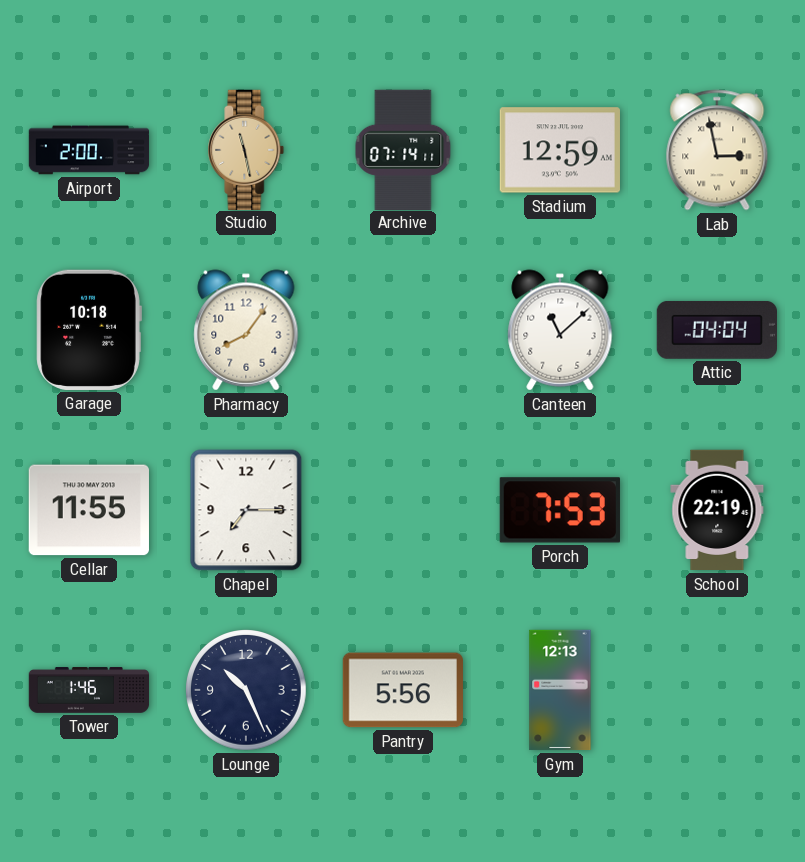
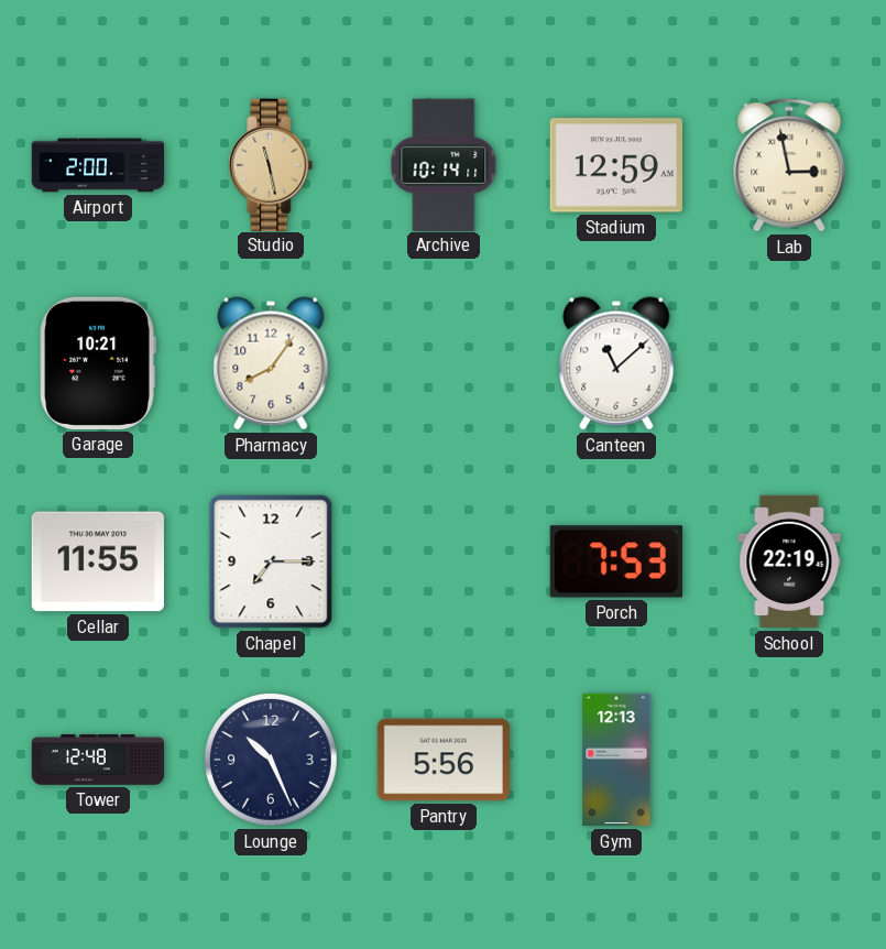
Archive: 07:14 -> 10:14 (444, 164)
Garage: 10:18 -> 10:21 (98, 363)
Attic: 04:04 -> none (716, 330)
Tower: 1:46 -> 12:48 (98, 760)
